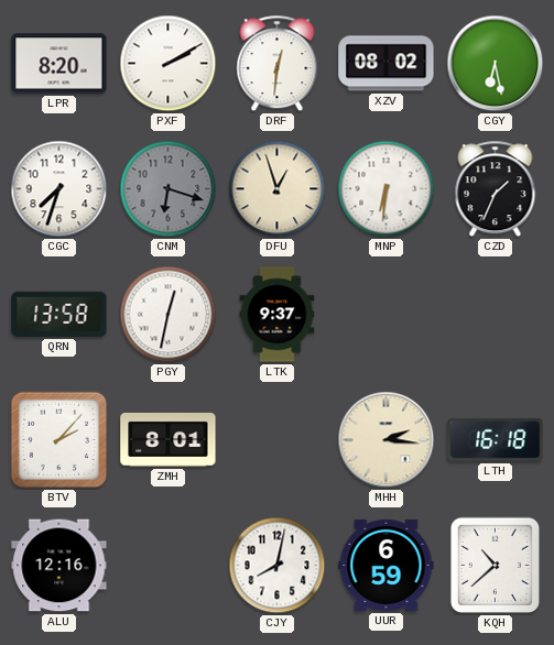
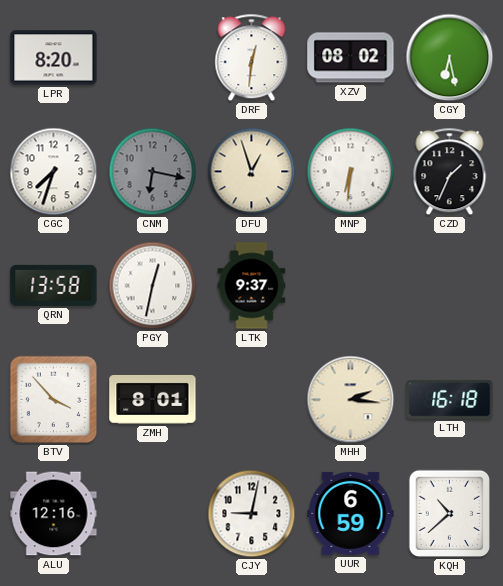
PXF: 2:10 -> none (169, 64)
CNM: 6:18 -> 6:17 (153, 172)
BTV: 2:07 -> 3:53 (54, 400)
CJY: 8:02 -> 9:02 (252, 514)
